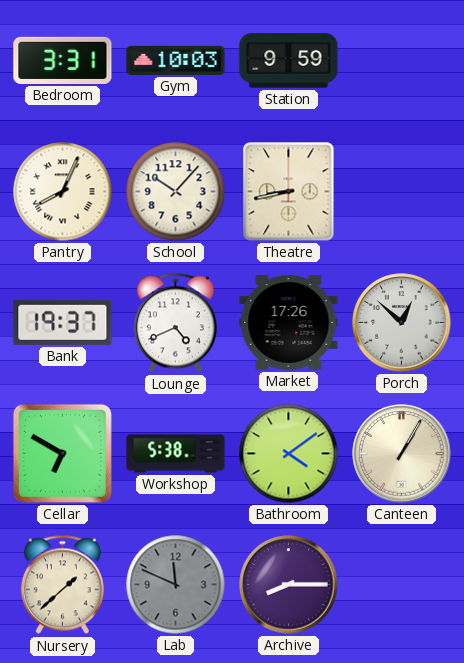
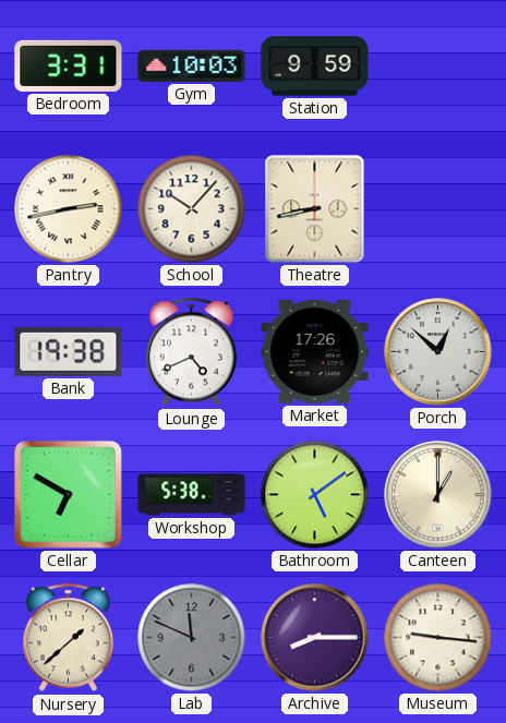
Pantry: 8:04 -> 2:43 (69, 209)
Bank: 19:37 -> 19:38 (69, 351)
Bathroom: 4:09 -> 5:09 (315, 495)
Canteen: 1:05 -> 1:00 (438, 495)
Museum: none -> 9:16 (438, 638)
